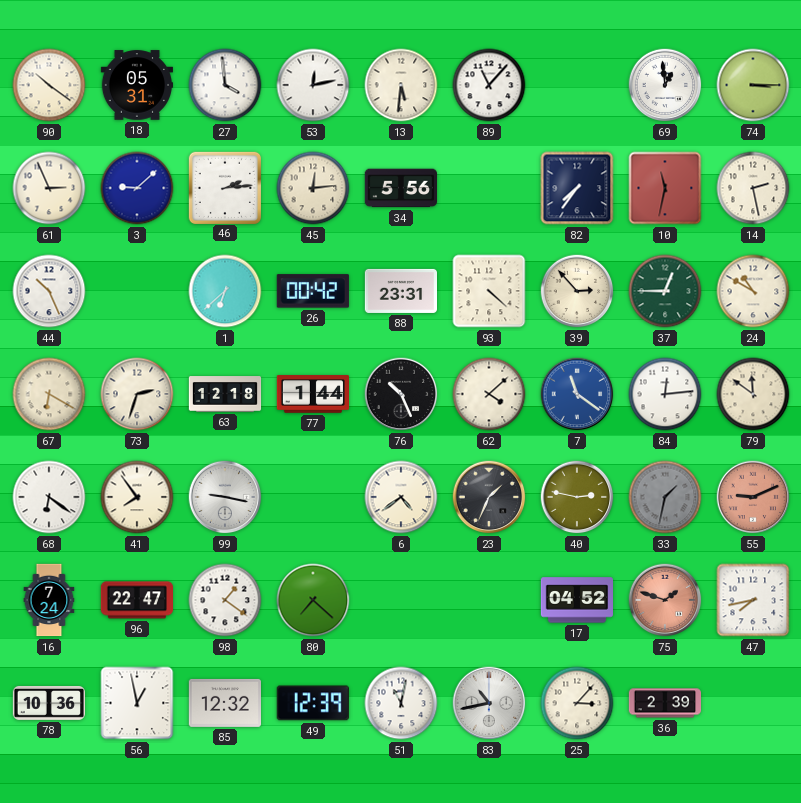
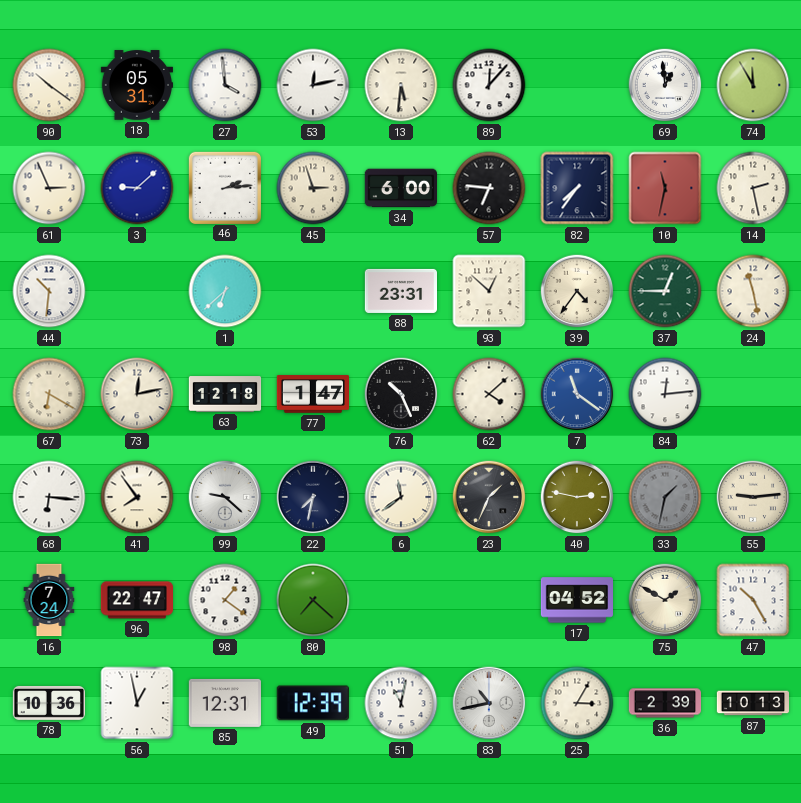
89: 11:07 -> 12:07 (489, 85)
74: 3:15 -> 11:55 (753, 85)
45: 12:14 -> 2:57 (313, 188)
34: 5:56 -> 6:00 (400, 188)
57: none -> 6:46 (489, 188)
44: 10:26 -> 10:31 (49, 291)
26: 00:42 -> none (313, 291)
93: 4:22 -> 12:52 (489, 291)
39: 2:53 -> 4:36 (577, 291)
24: 10:50 -> 11:28 (753, 291)
73: 2:33 -> 12:13 (137, 394)
77: 1:44 -> 1:47 (312, 394)
79: 11:51 -> none (753, 394)
68: 6:21 -> 6:16 (49, 497)
99: 9:17 -> 9:22 (225, 497)
22: none -> 7:32 (313, 497)
6: 4:39 -> 11:39 (401, 497)
55: 9:11 -> 9:14 (753, 497)
55 dial: salmon -> cream (753, 497)
75: 1:48 -> 1:50 (665, 600)
75 dial: salmon -> cream (665, 600)
47: 7:43 -> 10:25 (753, 600)
85: 12:32 -> 12:31 (224, 703)
25: 3:07 -> 3:05 (577, 703)
87: none -> 10:13 (753, 703)
